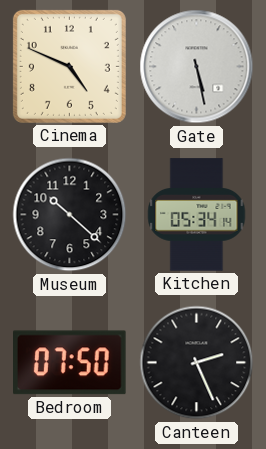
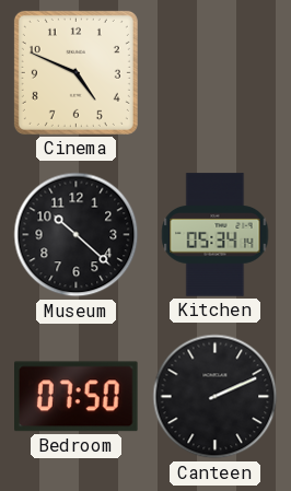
Gate: 5:28 -> none (197, 67)
Canteen: 2:26 -> 2:11 (216, 397)
